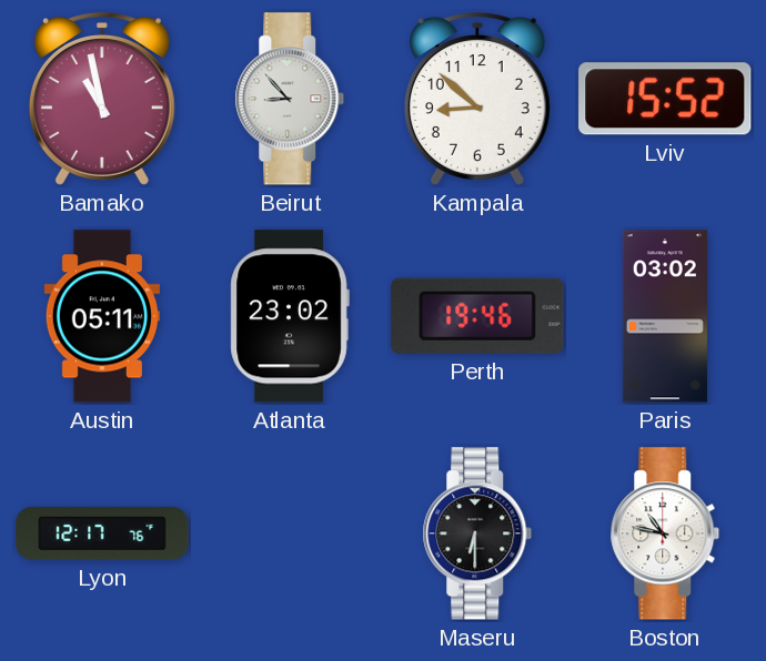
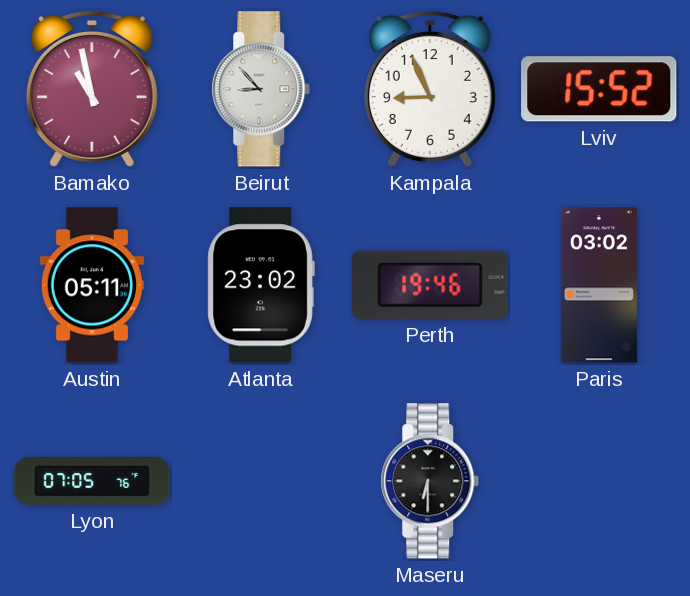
Kampala: 8:52 -> 8:56 (430, 89)
Lyon: 12:17 -> 07:05 (92, 481)
Boston: 10:47 -> none (665, 533)
